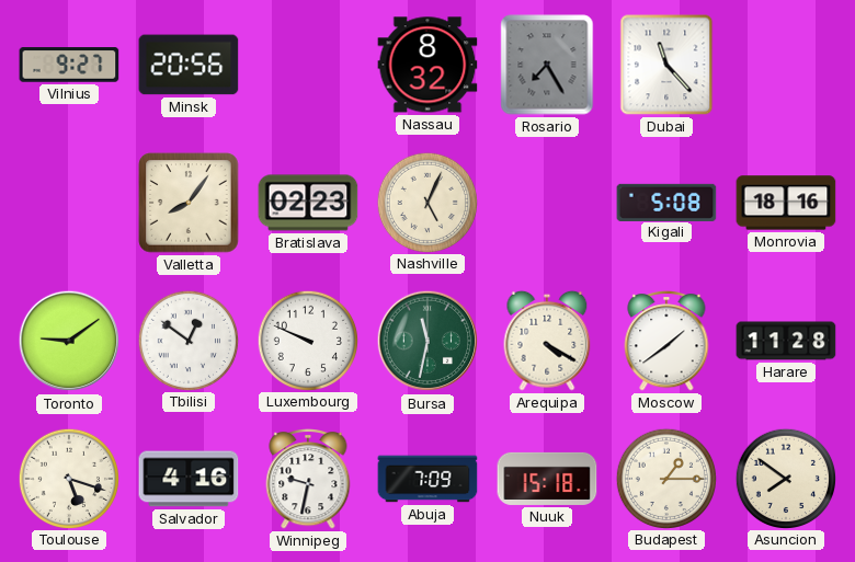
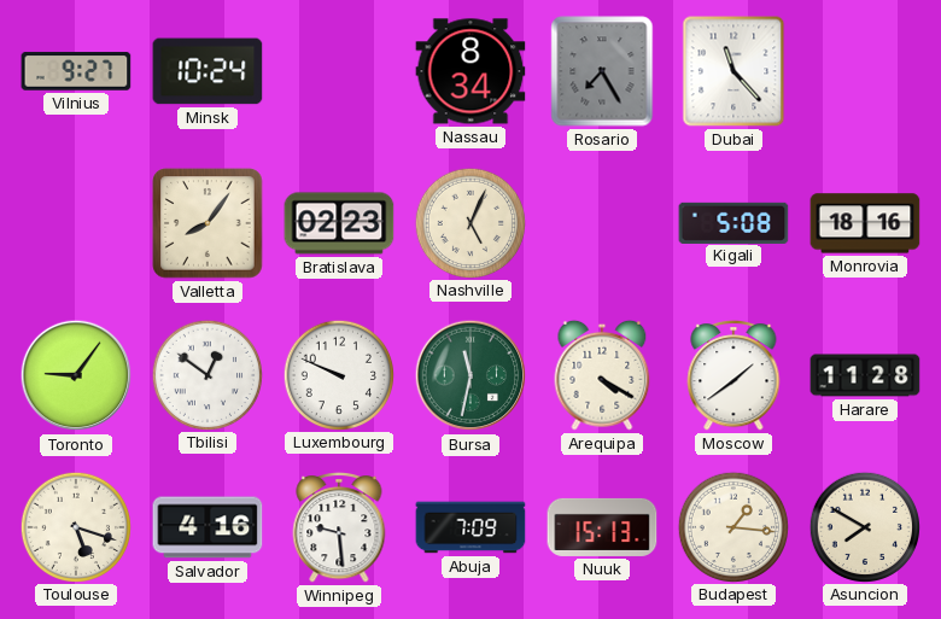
Minsk: 20:56 -> 10:24 (208, 71)
Nassau: 8:32 -> 8:34 (470, 71)
Toronto: 9:09 -> 9:06 (76, 375)
Winnipeg: 9:32 -> 9:29 (339, 529)
Nuuk: 15:18 -> 15:13 (602, 527)
Budapest: 1:15 -> 1:16 (732, 526)
Asuncion: 7:51 -> 7:50 (864, 526)
